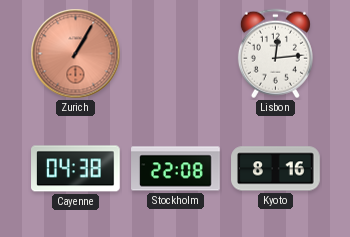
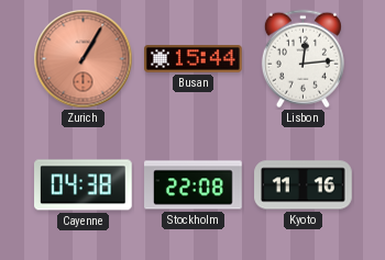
Busan: none -> 15:44 (194, 59)
Kyoto: 8:16 -> 11:16 (304, 185)
